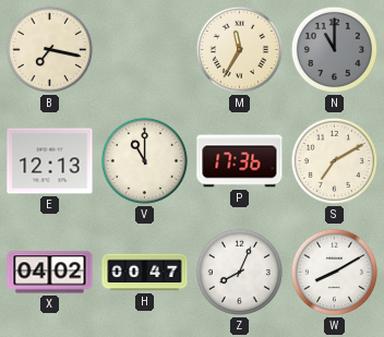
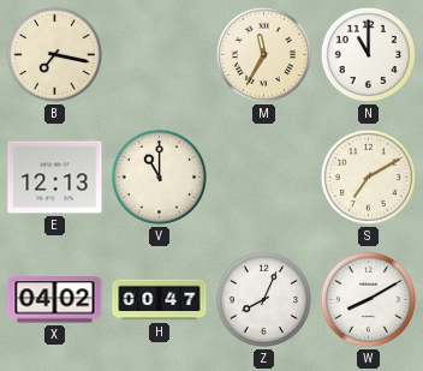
N dial: grey -> white (368, 54)
P: 17:36 -> none (240, 161)
